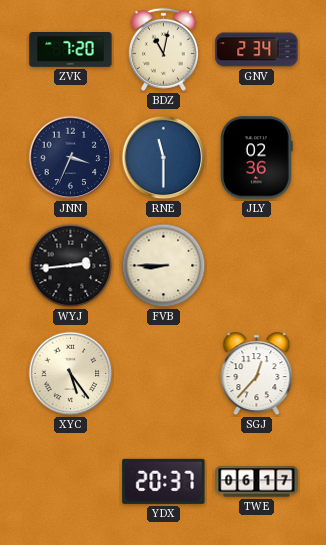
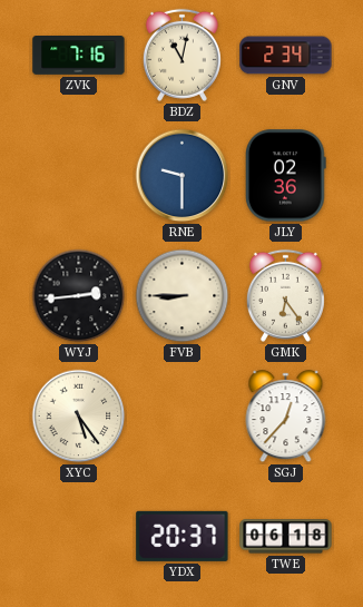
ZVK: 7:20 -> 7:16 (79, 56)
JNN: 3:34 -> none (71, 158)
RNE: 11:30 -> 9:30 (183, 176)
GMK: none -> 6:24 (285, 295)
TWE: 06:17 -> 06:18 (286, 537)
